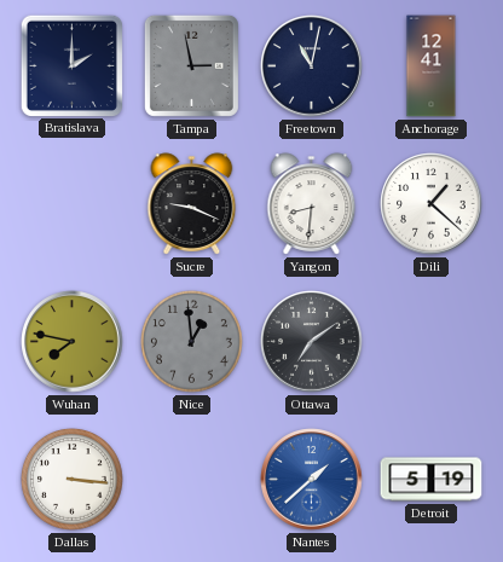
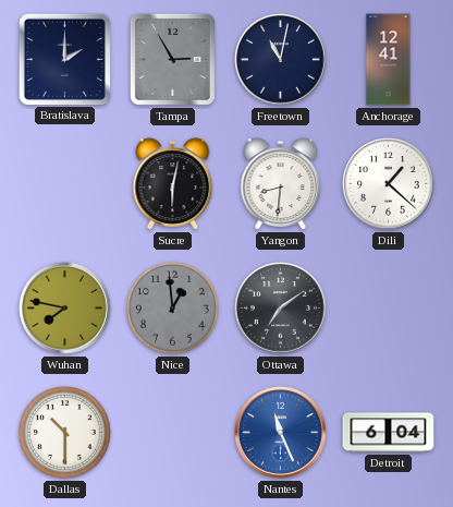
Tampa: 2:58 -> 2:55 (172, 59)
Sucre: 9:19 -> 6:02 (173, 184)
Dallas: 3:16 -> 10:30 (65, 433)
Nantes: 1:38 -> 11:26 (281, 433)
Detroit: 5:19 -> 6:04 (389, 433)
